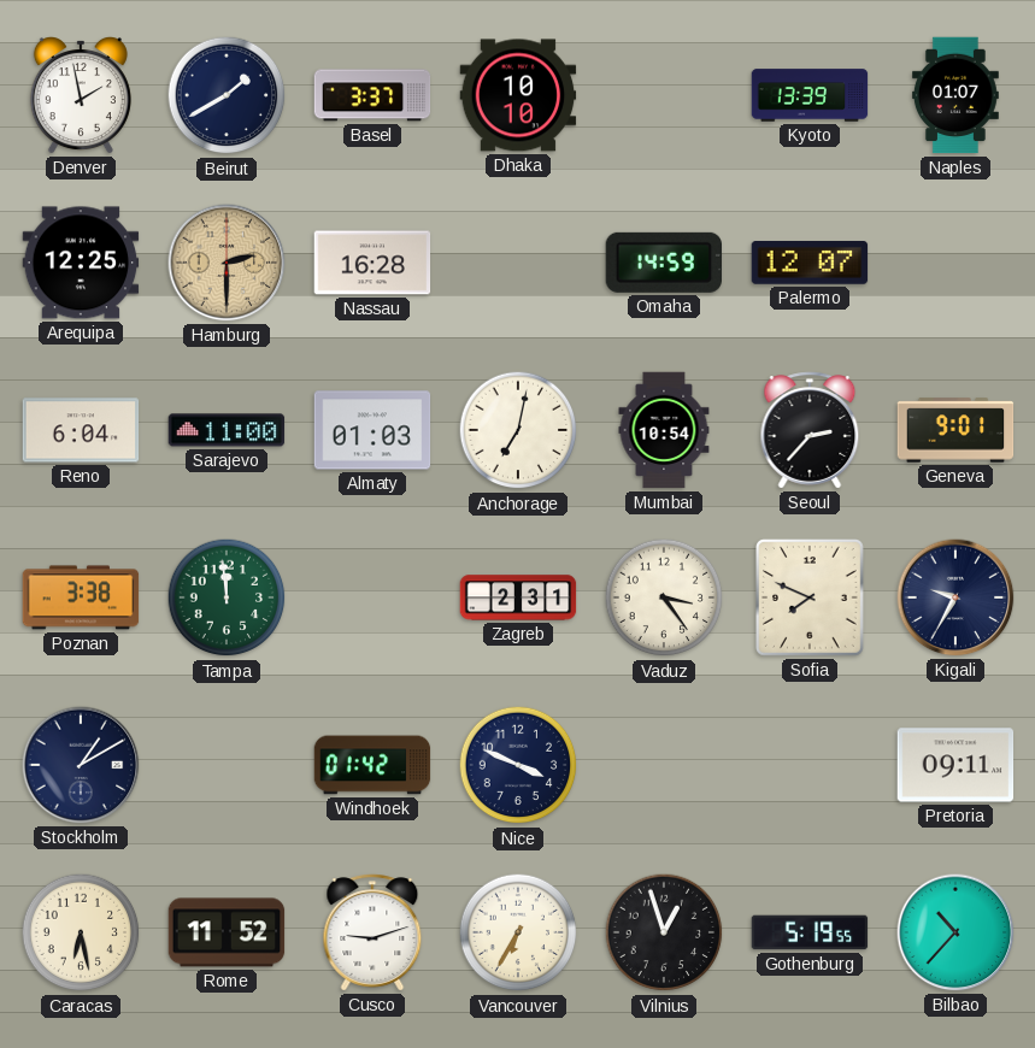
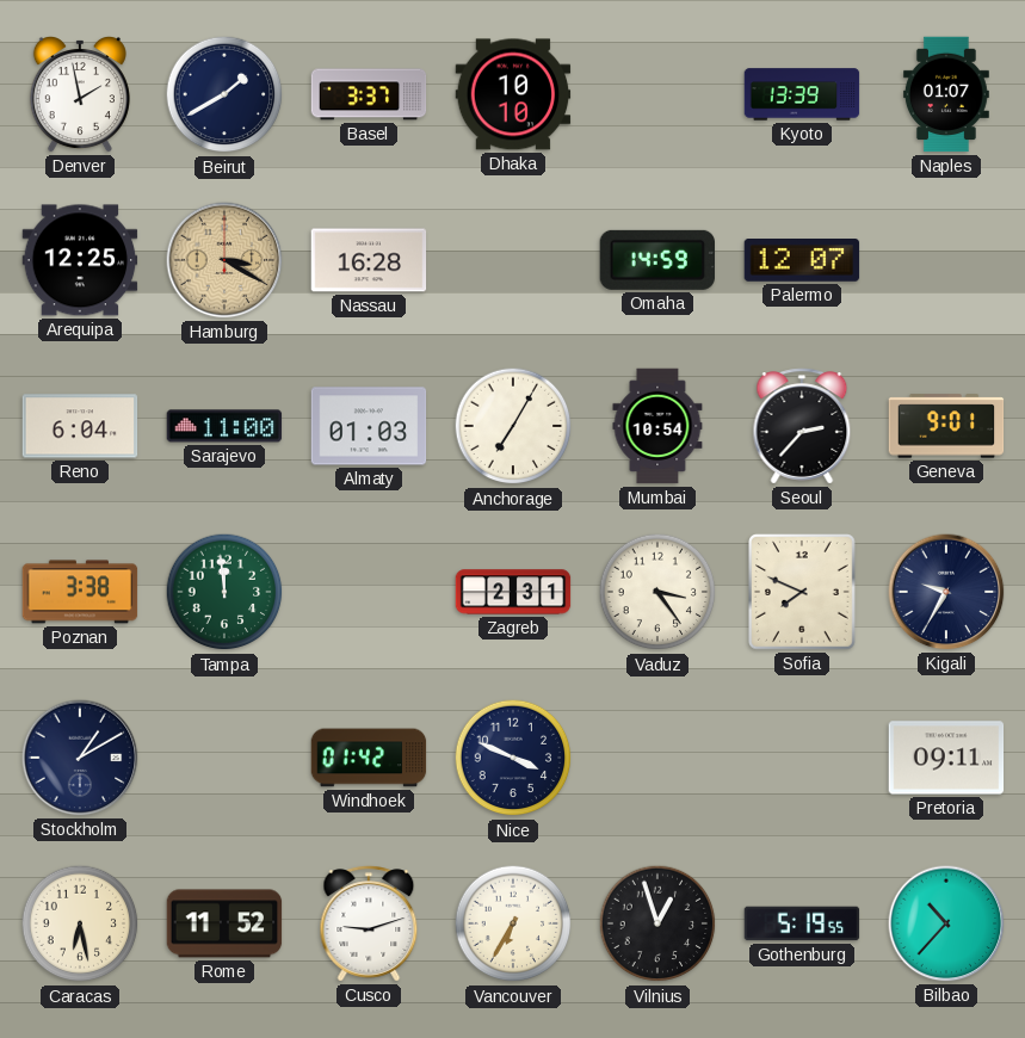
Hamburg: 2:30 -> 3:20 (224, 260)
Anchorage: 7:02 -> 7:05 (513, 426)
